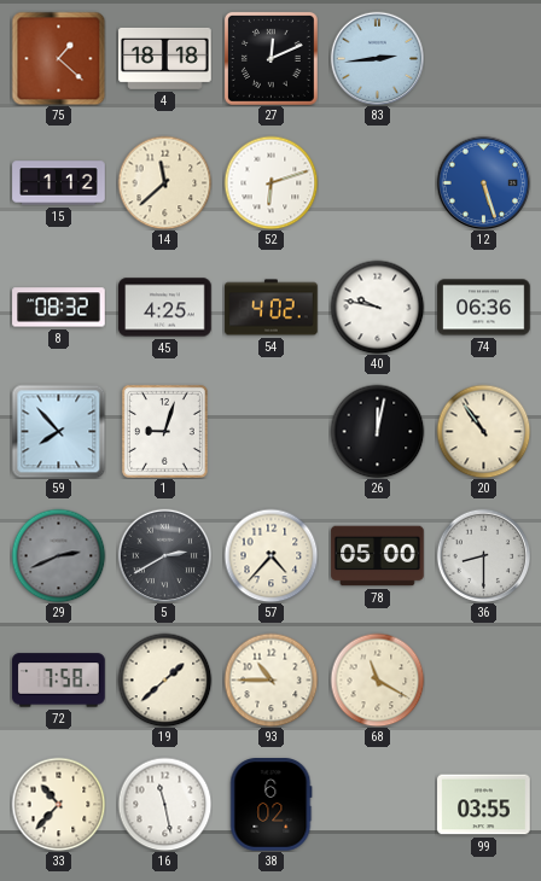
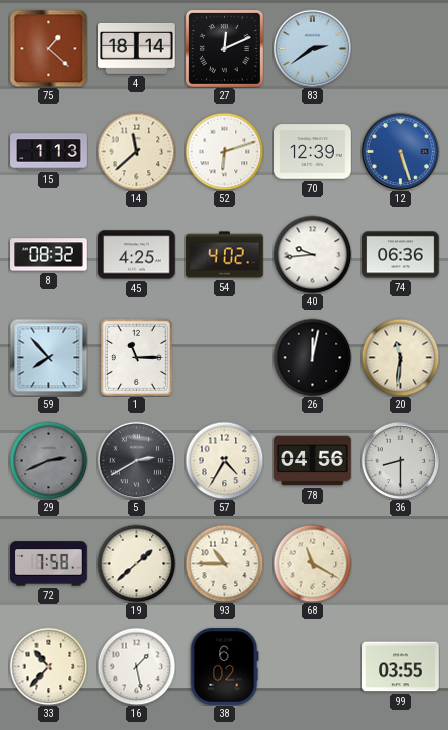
4: 18:18 -> 18:14 (137, 48)
83: 2:44 -> 2:39 (312, 48)
15: 1:12 -> 1:13 (49, 152)
70: none -> 12:39 (313, 152)
40: 9:47 -> 9:44 (312, 254)
1: 9:03 -> 11:15 (136, 357)
20: 10:54 -> 11:31 (400, 357)
57: 4:37 -> 4:35 (224, 460)
78: 05:00 -> 04:56 (313, 461)
16: 11:28 -> 1:28 (136, 666)
